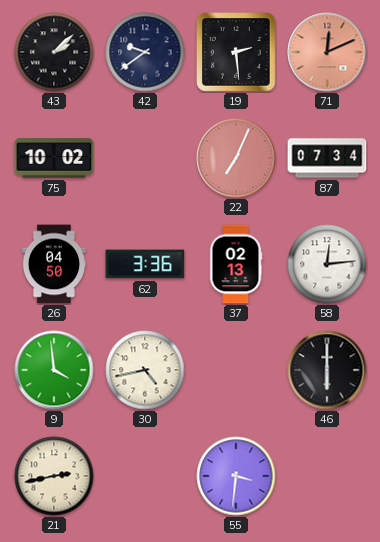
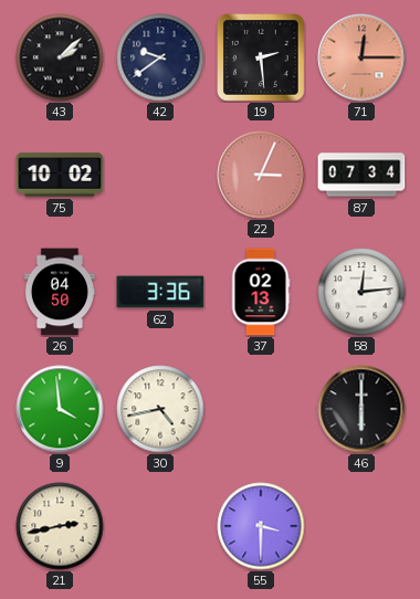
71: 12:11 -> 12:15 (361, 57)
22: 7:04 -> 3:04 (261, 175)
55: 3:31 -> 3:30 (261, 526)
